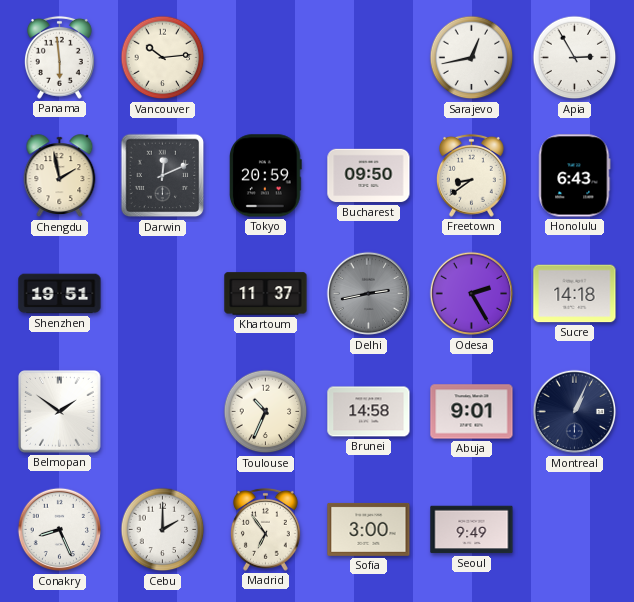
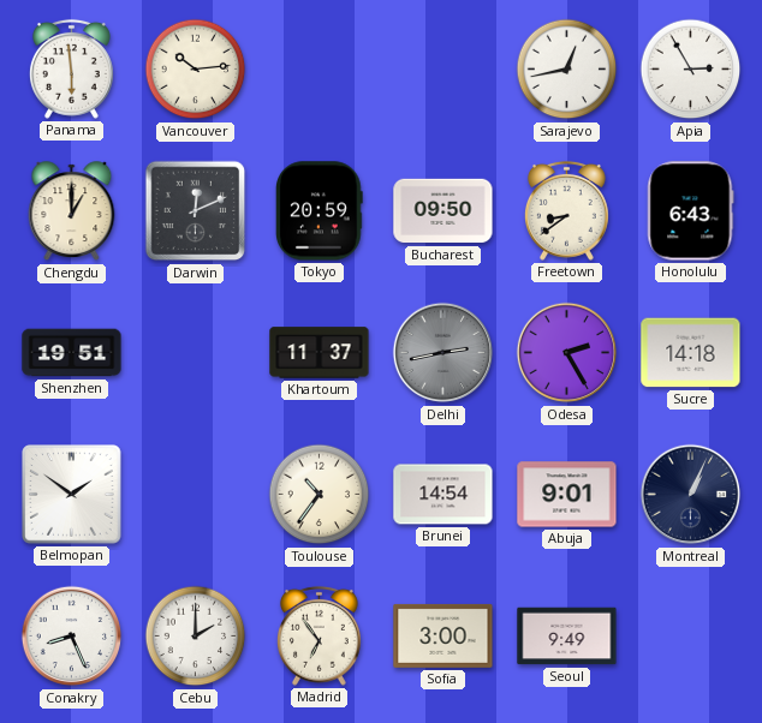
Chengdu: 1:58 -> 1:00 (72, 211)
Toulouse: 10:34 -> 10:36 (320, 495)
Brunei: 14:58 -> 14:54 (443, 495)
